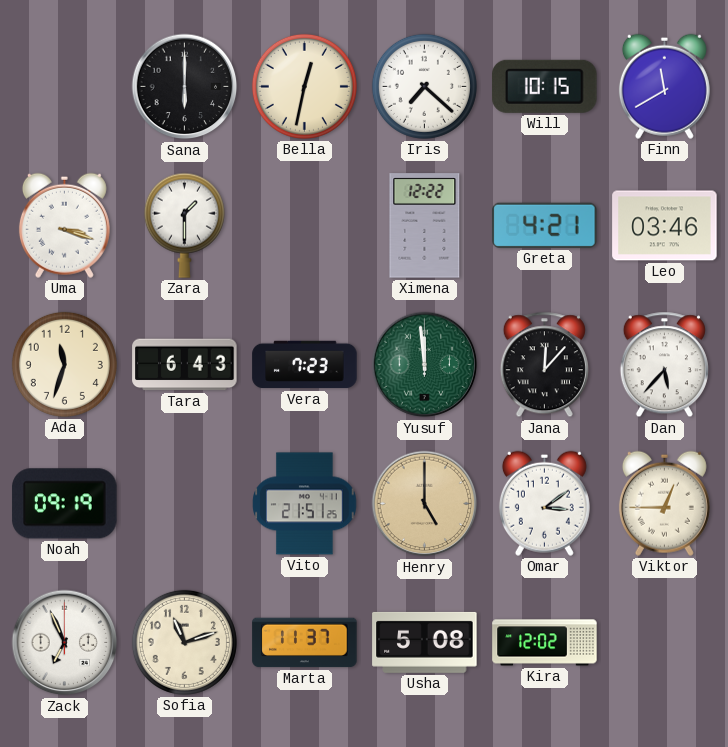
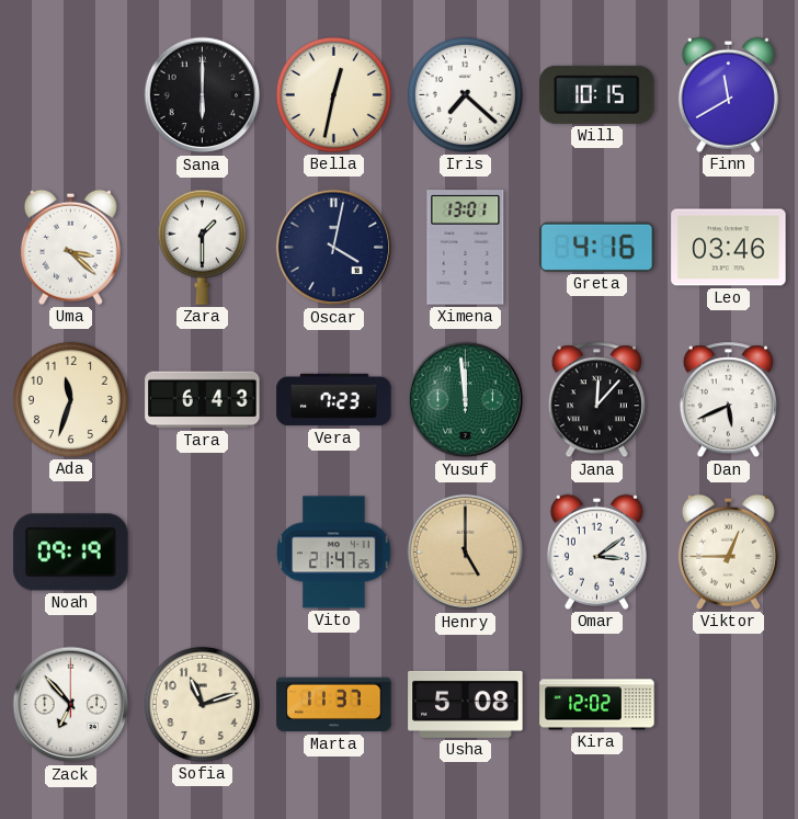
Uma: 3:18 -> 3:22 (70, 247)
Oscar: none -> 4:02 (334, 248)
Ximena: 12:22 -> 13:01 (466, 248)
Greta: 4:21 -> 4:16 (597, 247)
Dan: 5:37 -> 5:41 (728, 400)
Vito: 21:51 -> 21:47 (334, 553)
Zack: 6:56 -> 6:53 (71, 705)
